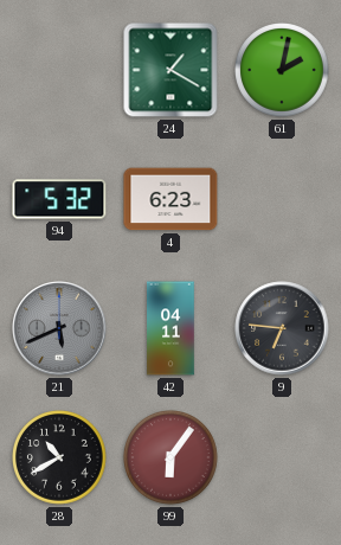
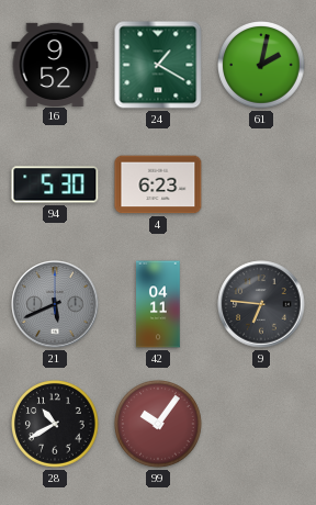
16: none -> 9:52 (55, 64)
94: 5:32 -> 5:30 (55, 184)
99: 6:06 -> 10:06 (158, 424)
